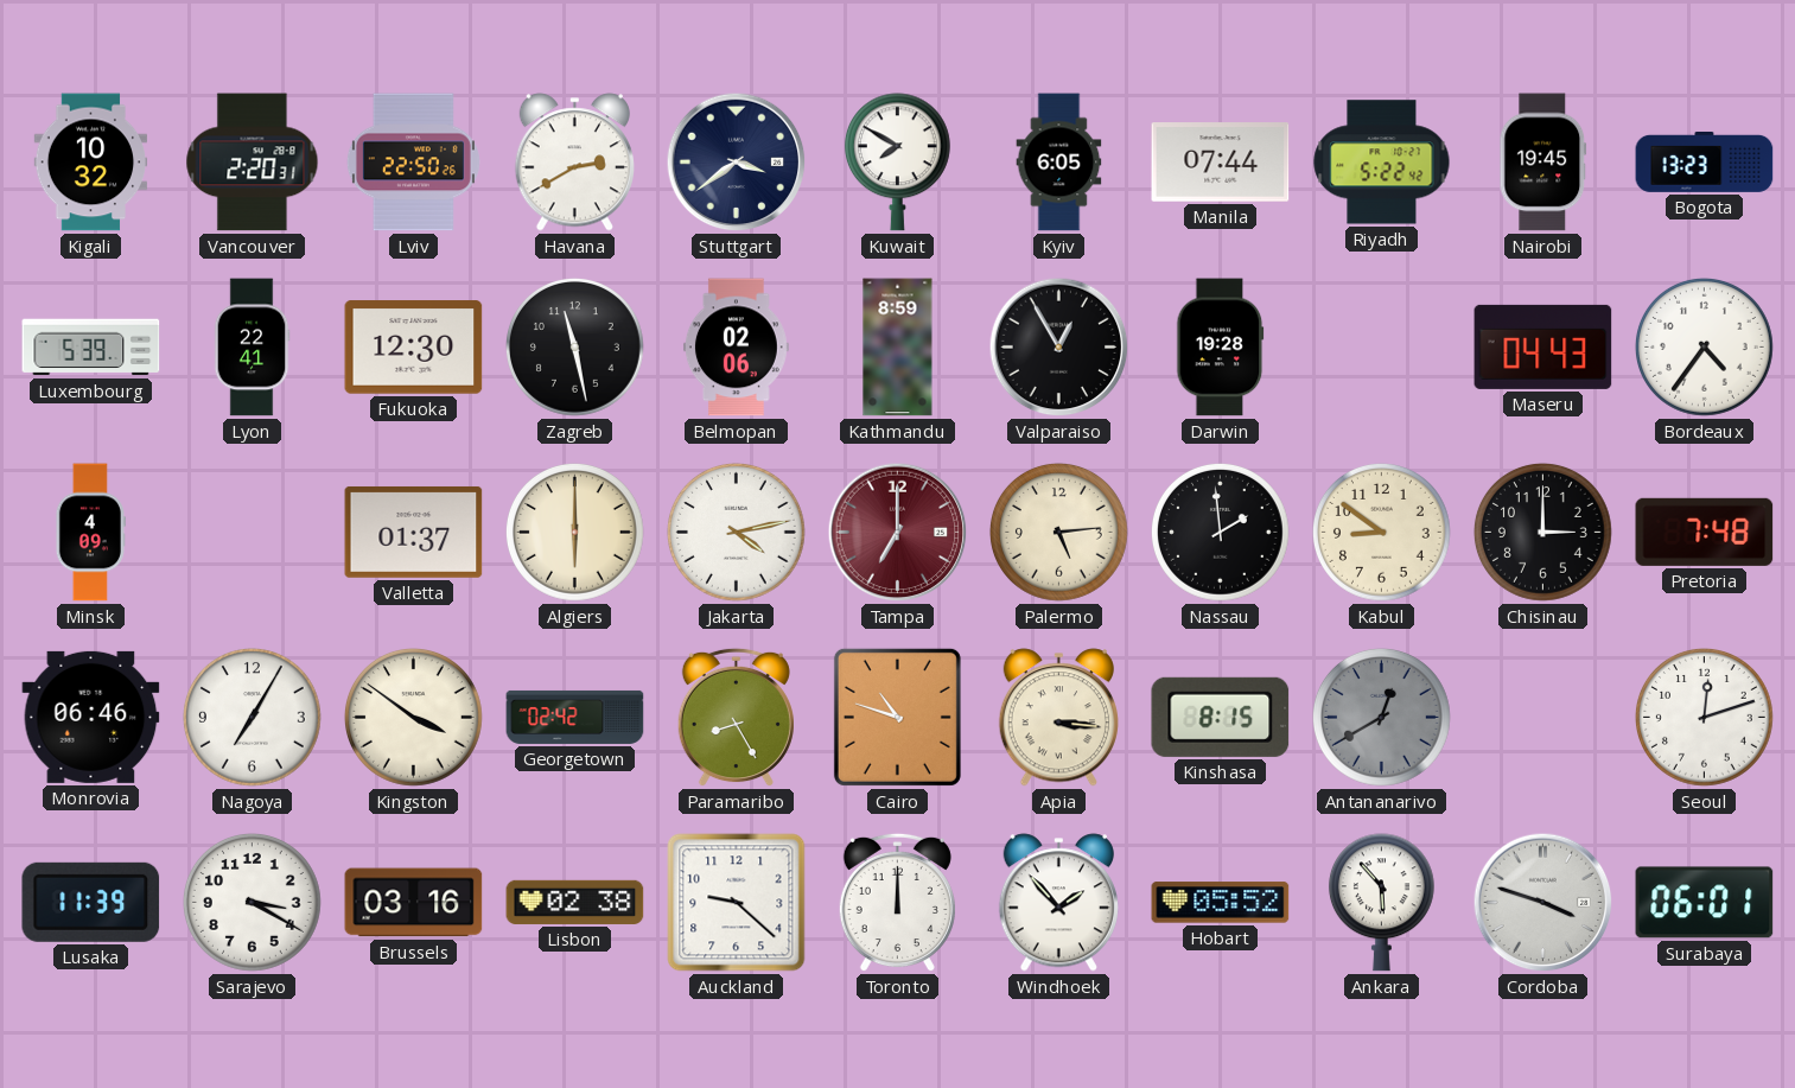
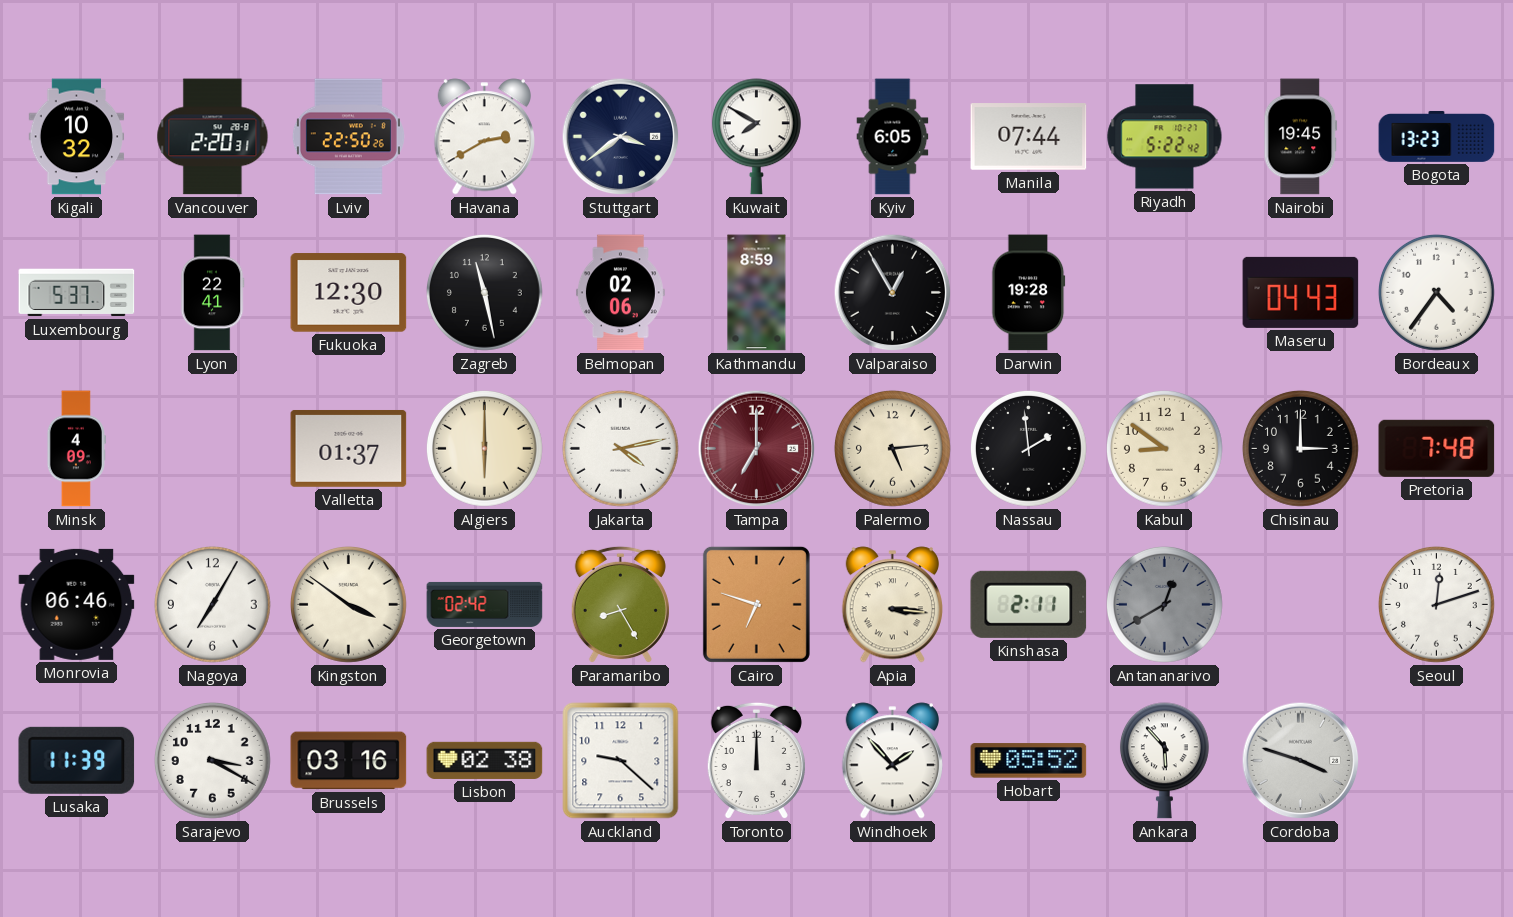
Luxembourg: 5:39 -> 5:37 (77, 293)
Cairo: 10:48 -> 6:48 (756, 604)
Kinshasa: 8:15 -> 2:11 (1029, 604)
Surabaya: 06:01 -> none (1705, 903)
